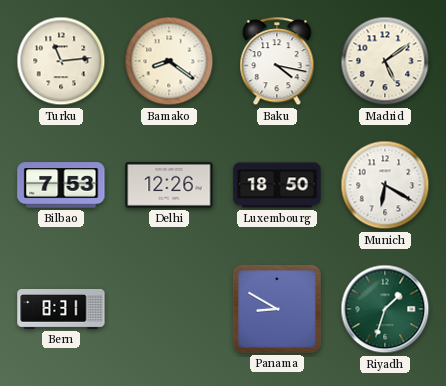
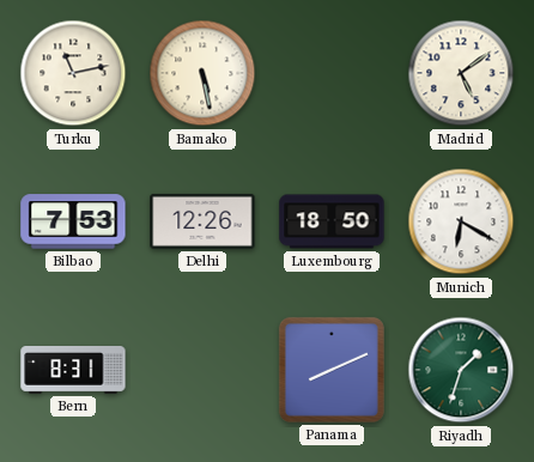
Turku: 11:14 -> 11:13 (73, 73)
Bamako: 8:21 -> 5:28 (202, 73)
Baku: 4:17 -> none (277, 62)
Panama: 8:50 -> 8:11 (332, 370)
